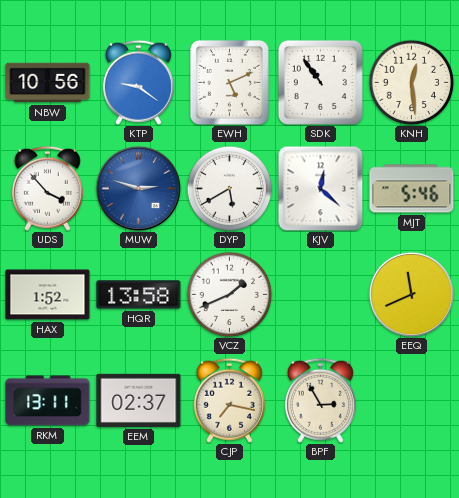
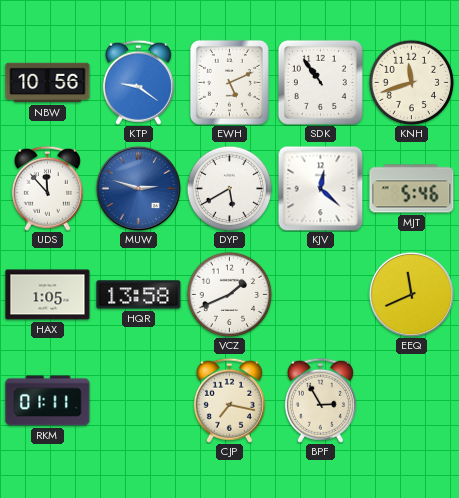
KNH: 12:29 -> 11:42 (411, 82)
UDS: 3:53 -> 11:53 (47, 188)
HAX: 1:52 -> 1:05 (48, 295)
RKM: 13:11 -> 01:11 (48, 401)
EEM: 02:37 -> none (139, 400)
